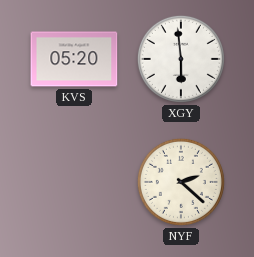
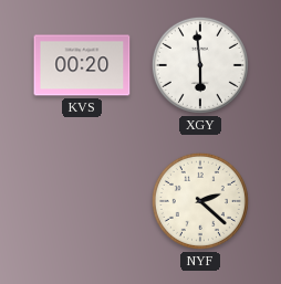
KVS: 05:20 -> 00:20 (82, 65)
